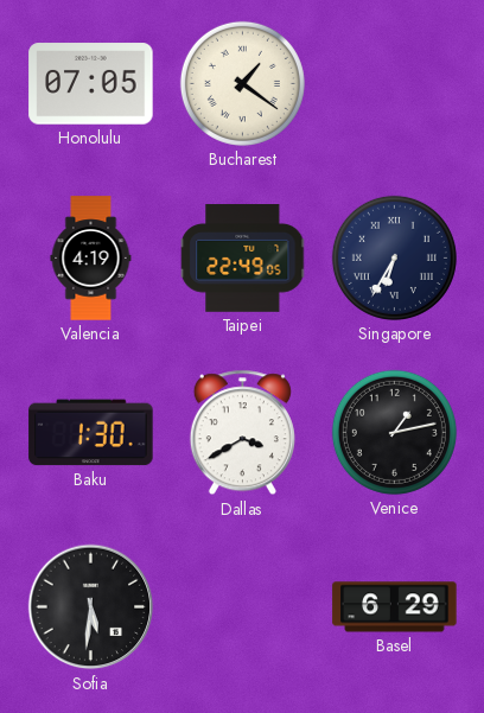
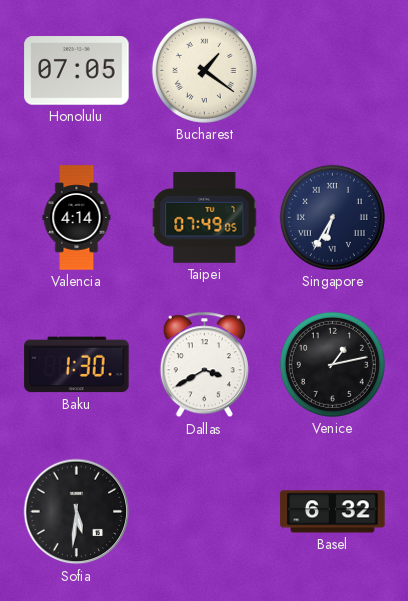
Valencia: 4:19 -> 4:14 (77, 218)
Taipei: 22:49 -> 07:49 (205, 218)
Basel: 6:29 -> 6:32 (333, 512)
